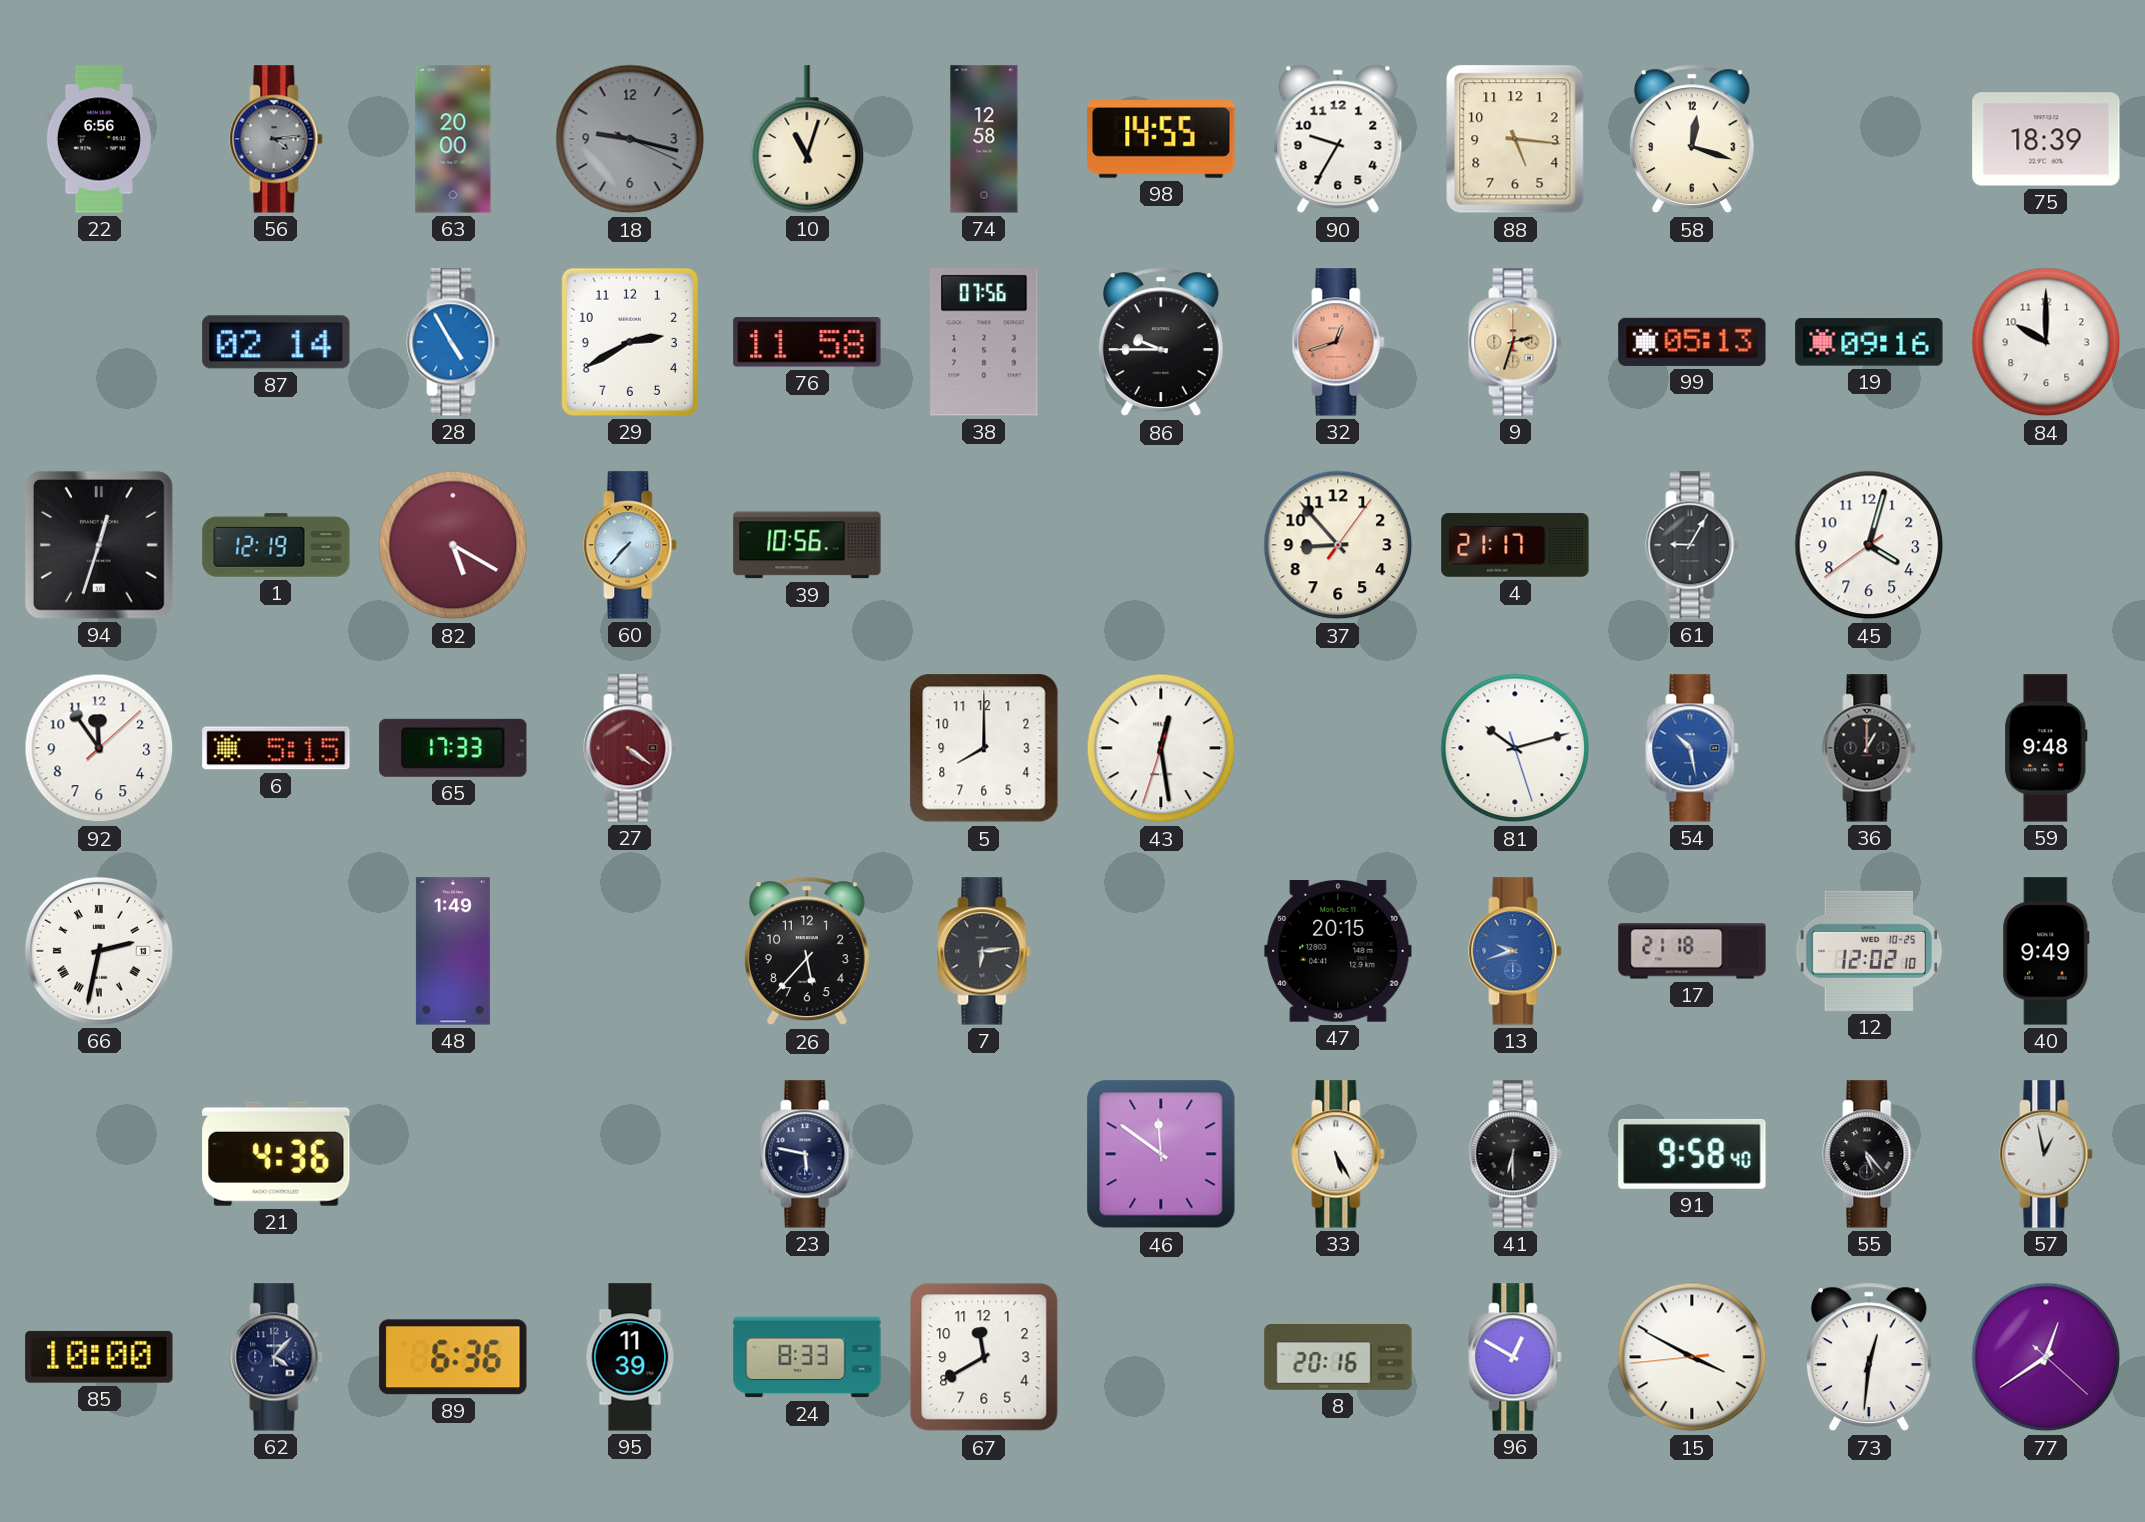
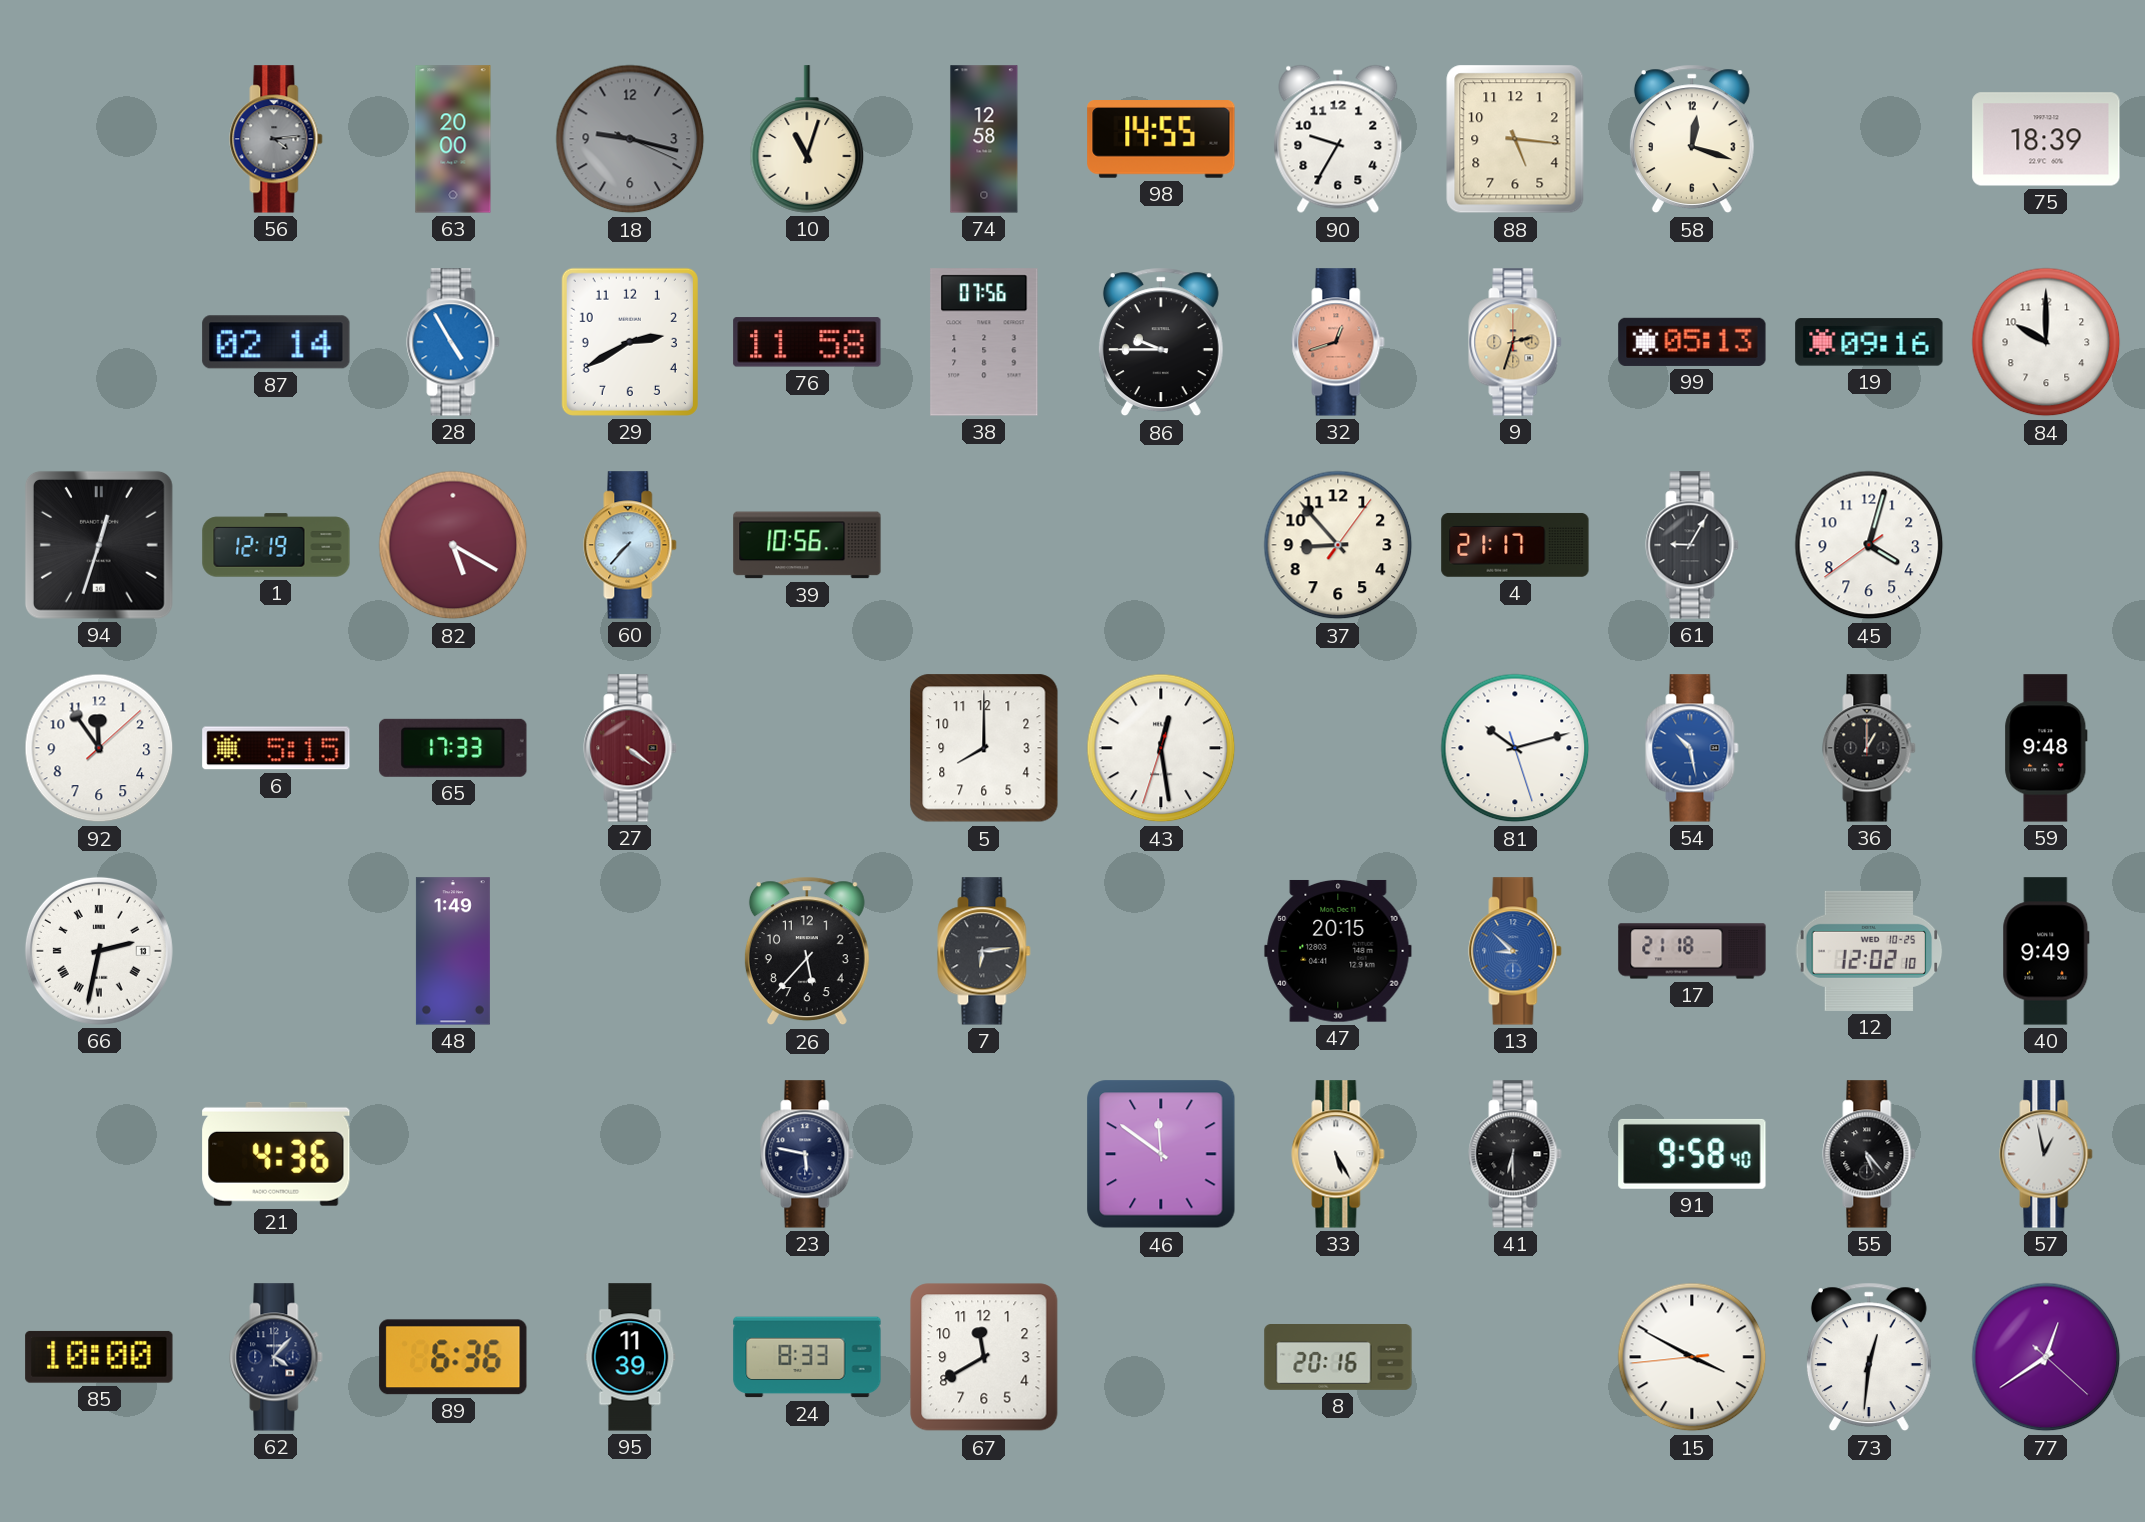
22: 6:56 -> none (99, 139)
13: 9:42 -> 8:52 (1515, 951)
96: 12:50 -> none (1515, 1357)
